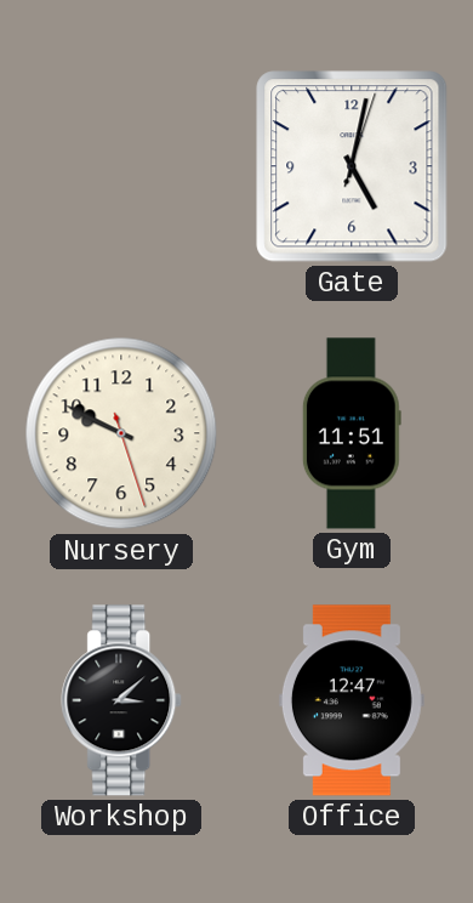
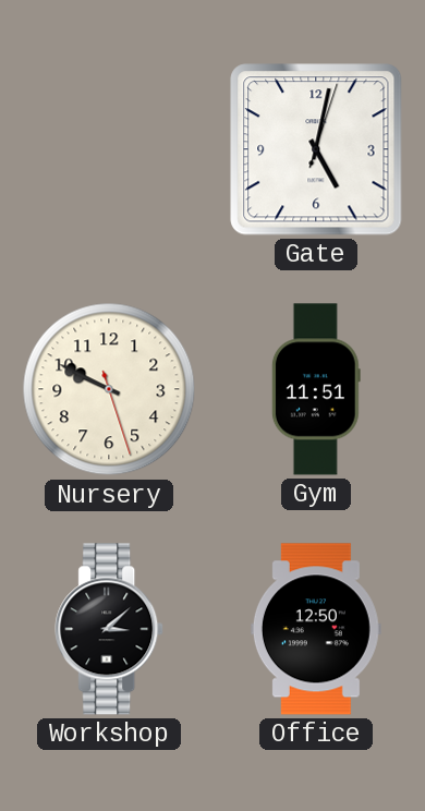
Office: 12:47 -> 12:50 (316, 629)
